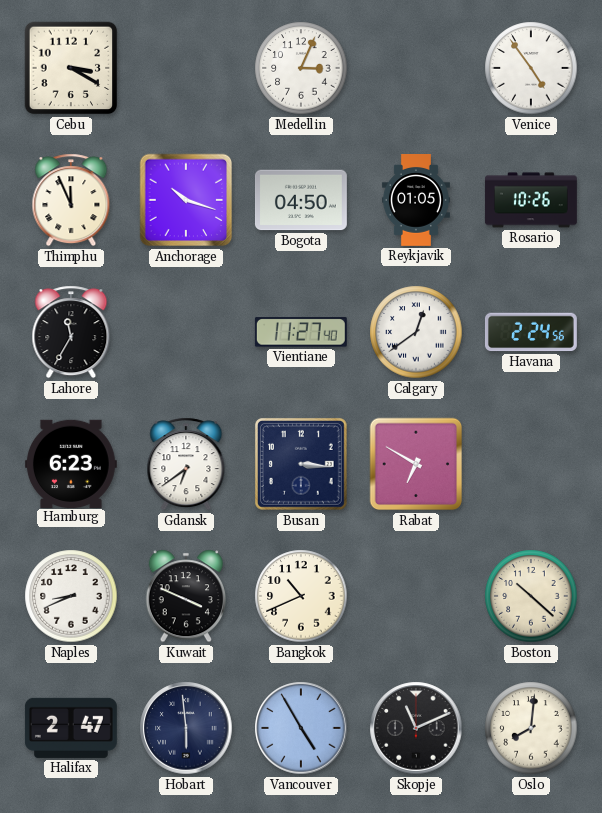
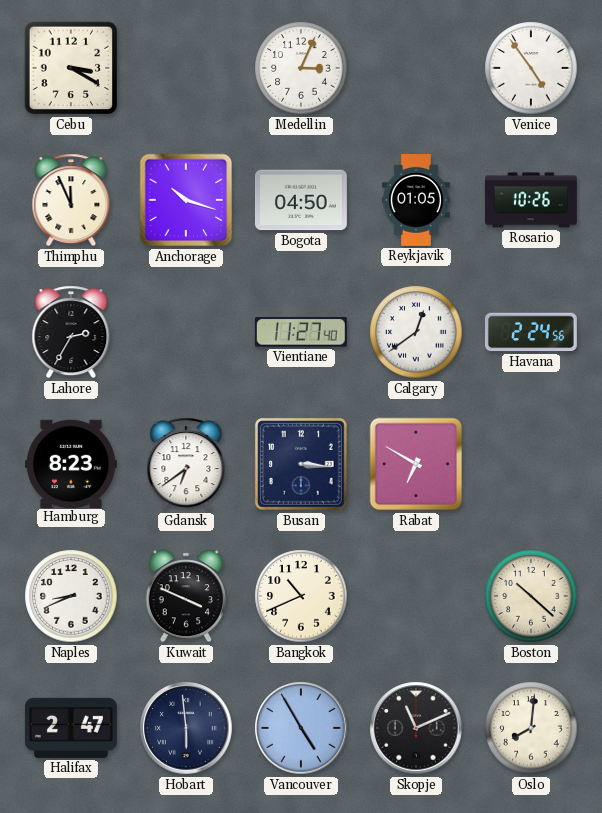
Lahore: 11:35 -> 2:35 (71, 332)
Hamburg: 6:23 -> 8:23 (71, 463)
